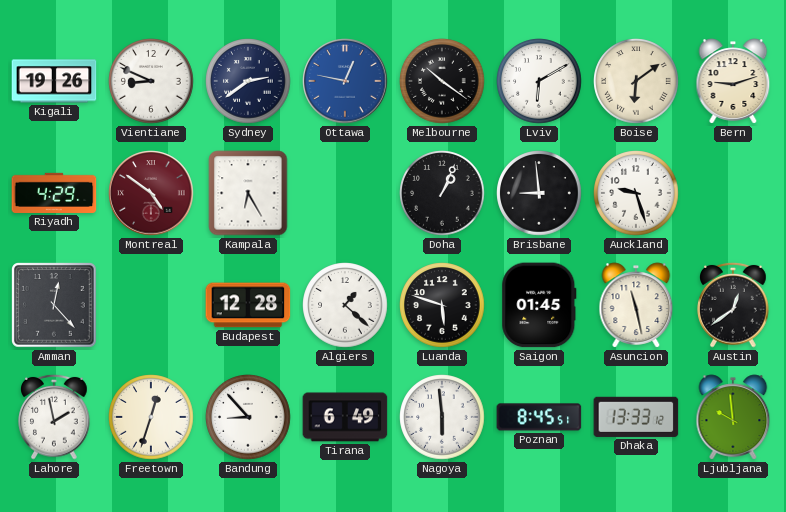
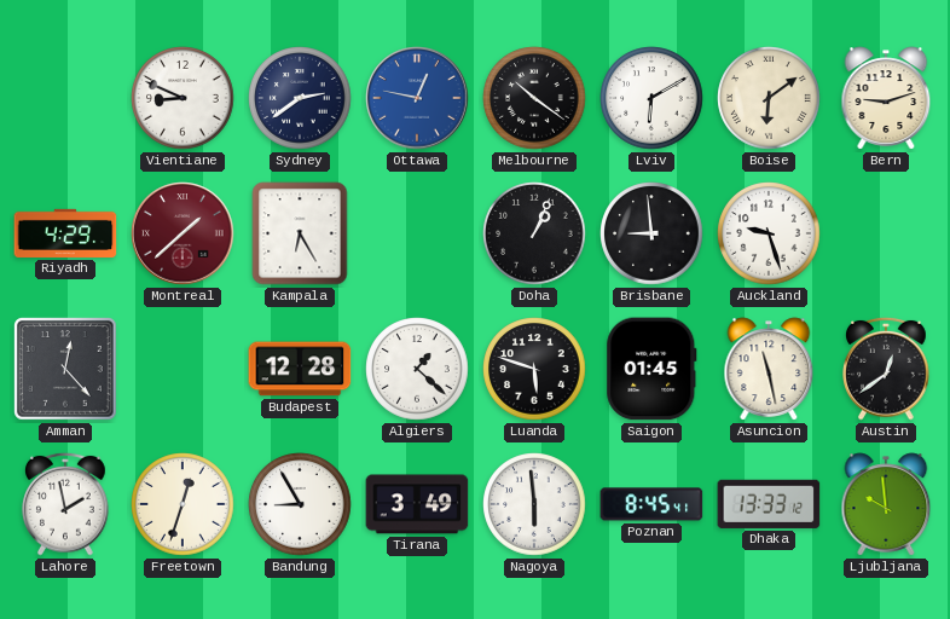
Kigali: 19:26 -> none (54, 81)
Montreal: 4:51 -> 1:38 (183, 233)
Bandung: 8:53 -> 8:55 (300, 504)
Tirana: 6:49 -> 3:49 (417, 504)
Poznan: 8:45:51 -> 8:45:41 (651, 504)
